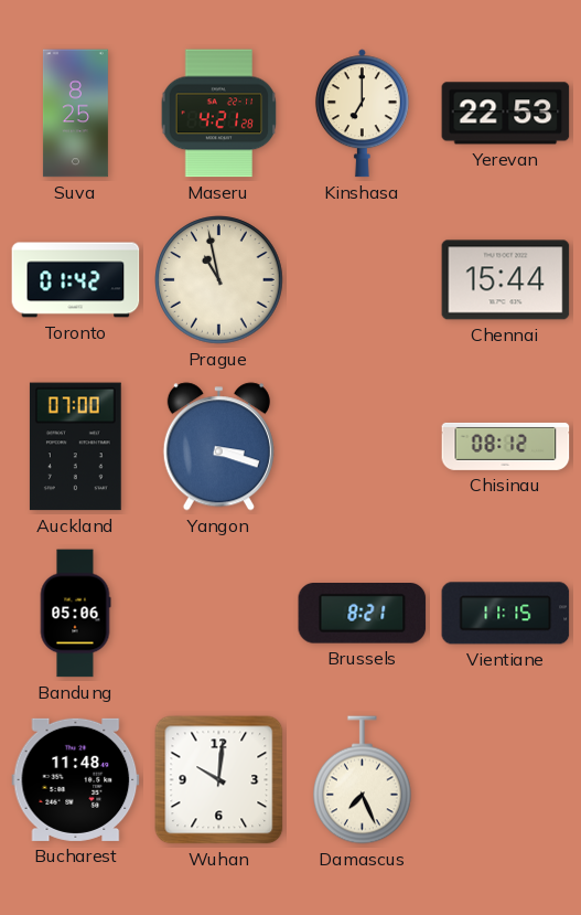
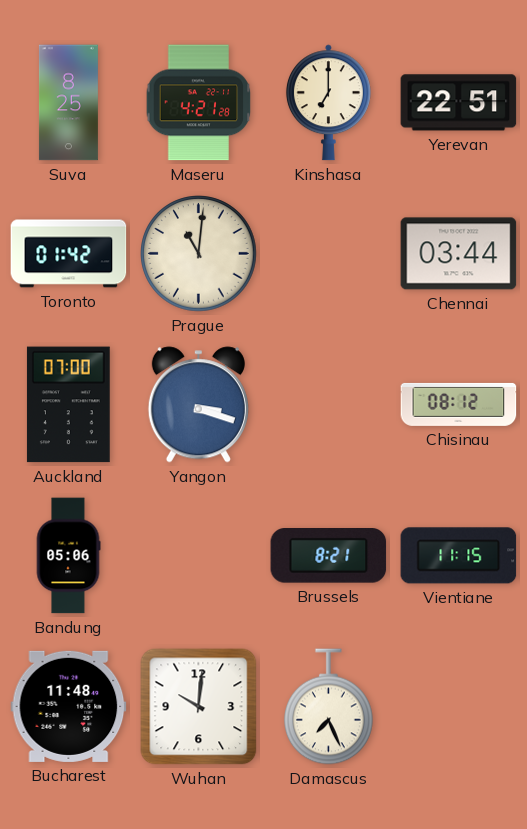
Yerevan: 22:53 -> 22:51 (459, 103)
Prague: 10:58 -> 11:01 (199, 254)
Chennai: 15:44 -> 03:44 (459, 254)
